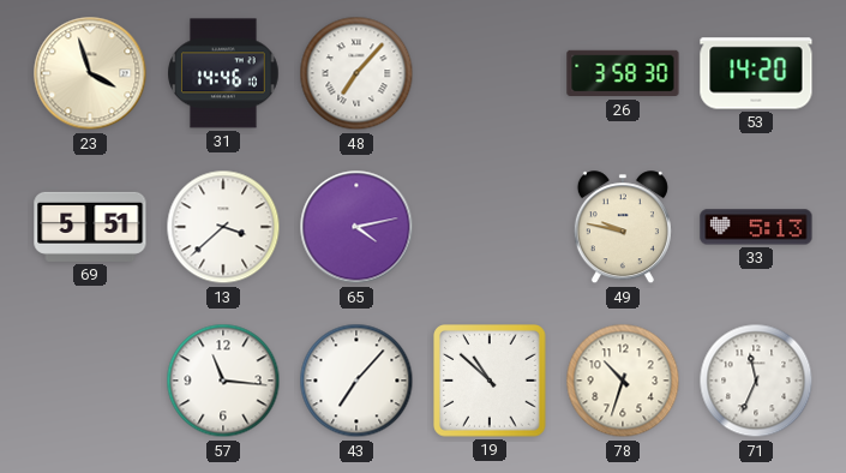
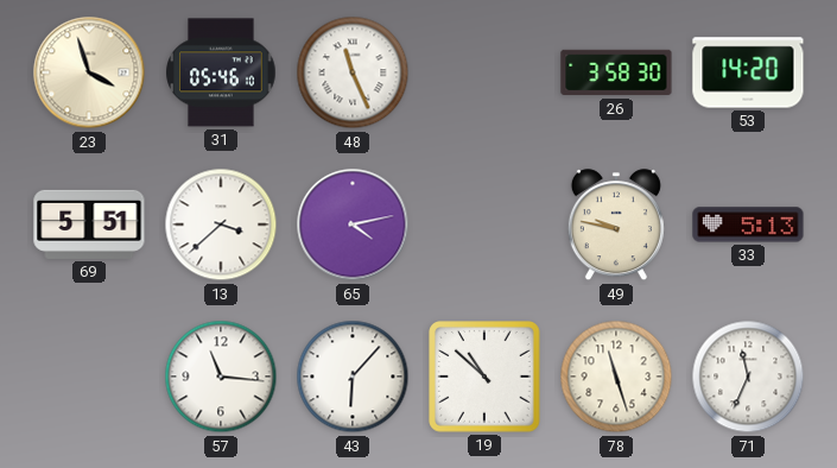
31: 14:46 -> 05:46 (221, 72)
48: 7:07 -> 11:26 (353, 72)
43: 7:07 -> 6:07 (353, 377)
78: 10:33 -> 11:27 (616, 377)
